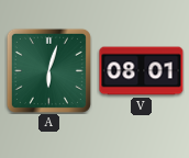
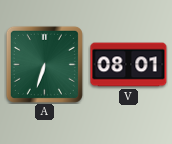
A: 6:03 -> 6:33 (44, 64)
